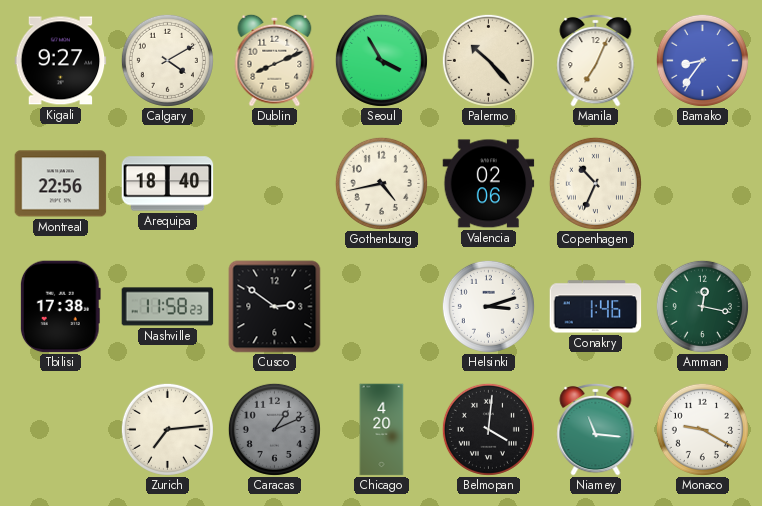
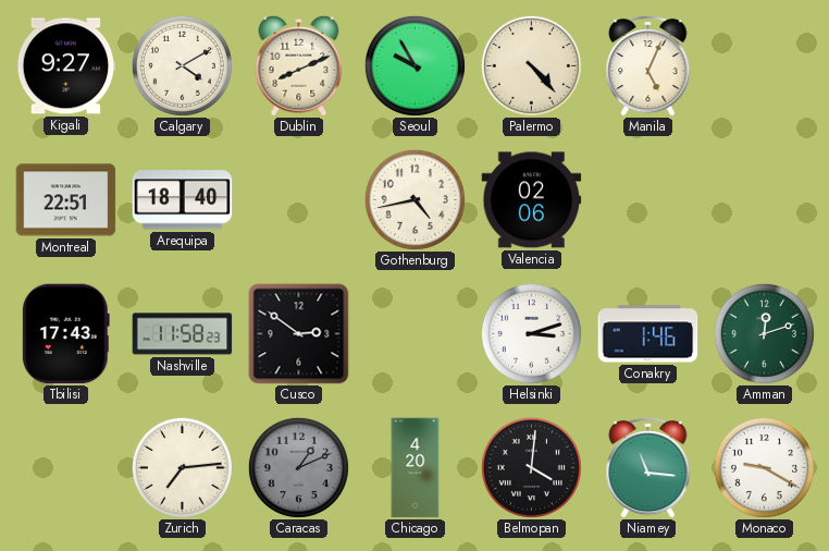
Seoul: 3:55 -> 9:55 (414, 65)
Palermo: 10:23 -> 4:23 (531, 65)
Manila: 7:04 -> 5:04 (648, 65)
Bamako: 8:36 -> none (702, 60)
Montreal: 22:56 -> 22:51 (66, 200)
Copenhagen: 10:34 -> none (595, 183)
Tbilisi: 17:38 -> 17:43 (65, 334)
Amman: 12:17 -> 12:12 (764, 333)
